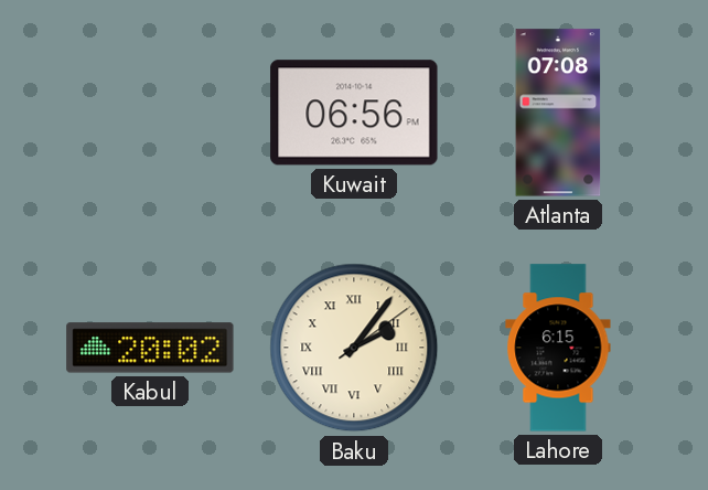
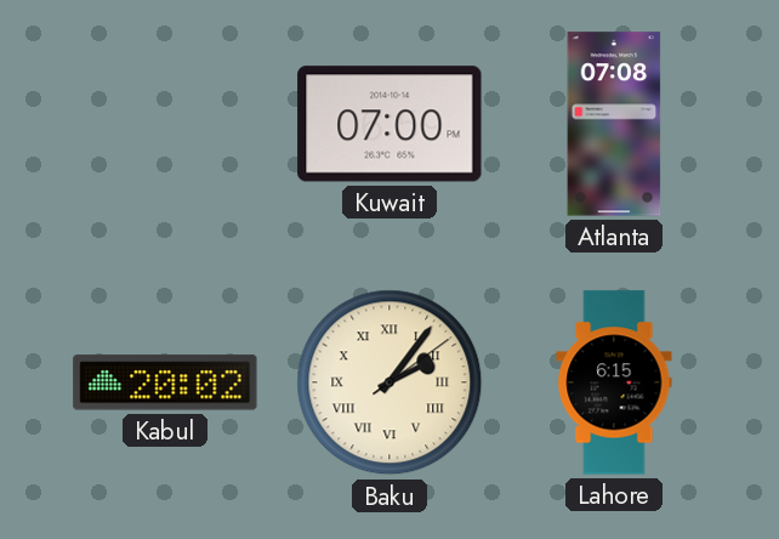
Kuwait: 06:56 -> 07:00 (389, 124)
